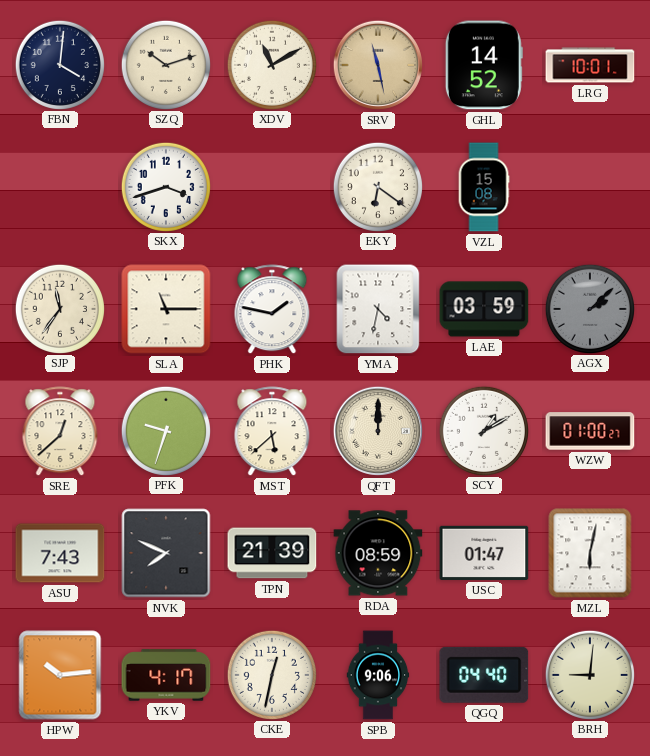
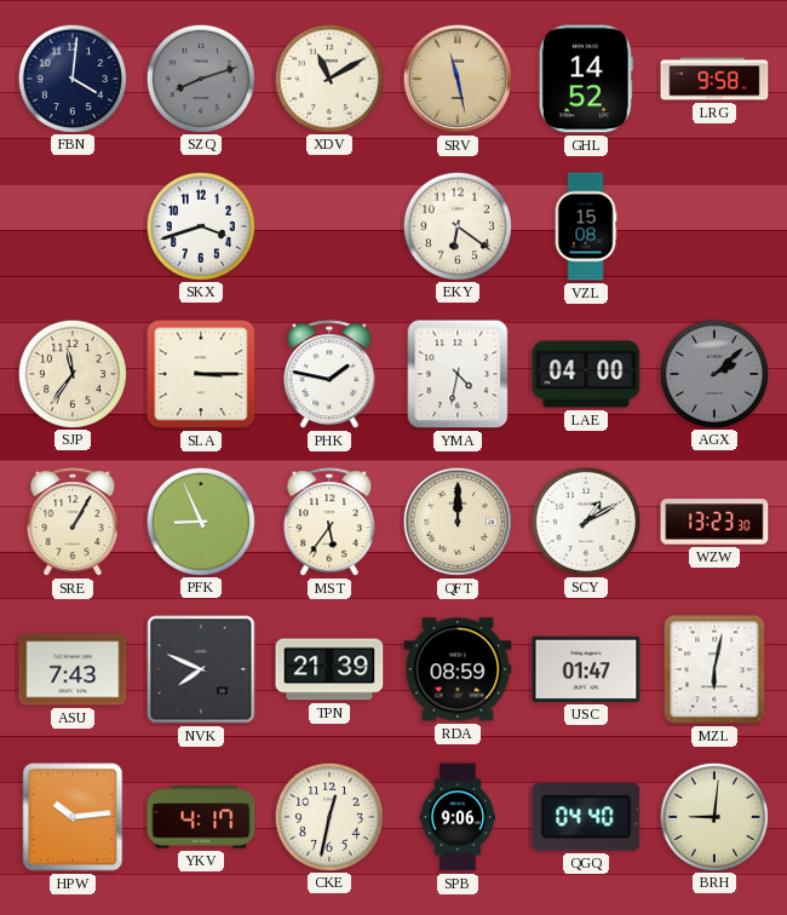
SZQ: 10:12 -> 8:12 (200, 77)
SZQ dial: cream -> grey (200, 77)
LRG: 10:01 -> 9:58 (714, 79)
SLA: 11:15 -> 3:15 (201, 374)
LAE: 03:59 -> 04:00 (586, 374)
SRE: 12:38 -> 1:05 (73, 523)
PFK: 9:33 -> 8:56 (200, 520)
MST: 5:38 -> 5:36 (329, 523)
WZW: 01:00 -> 13:23 (714, 522)
